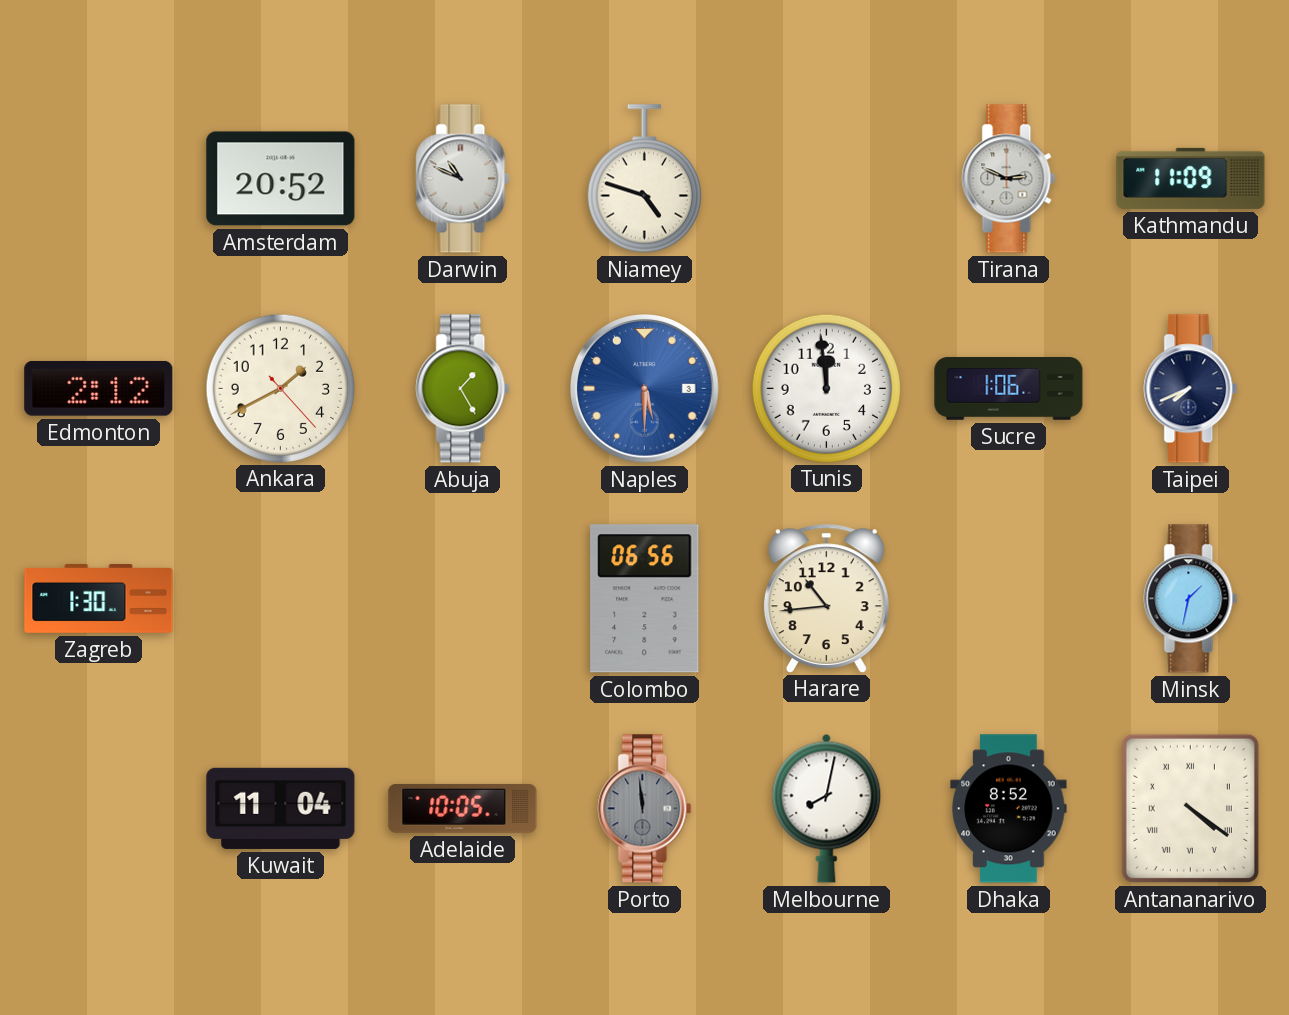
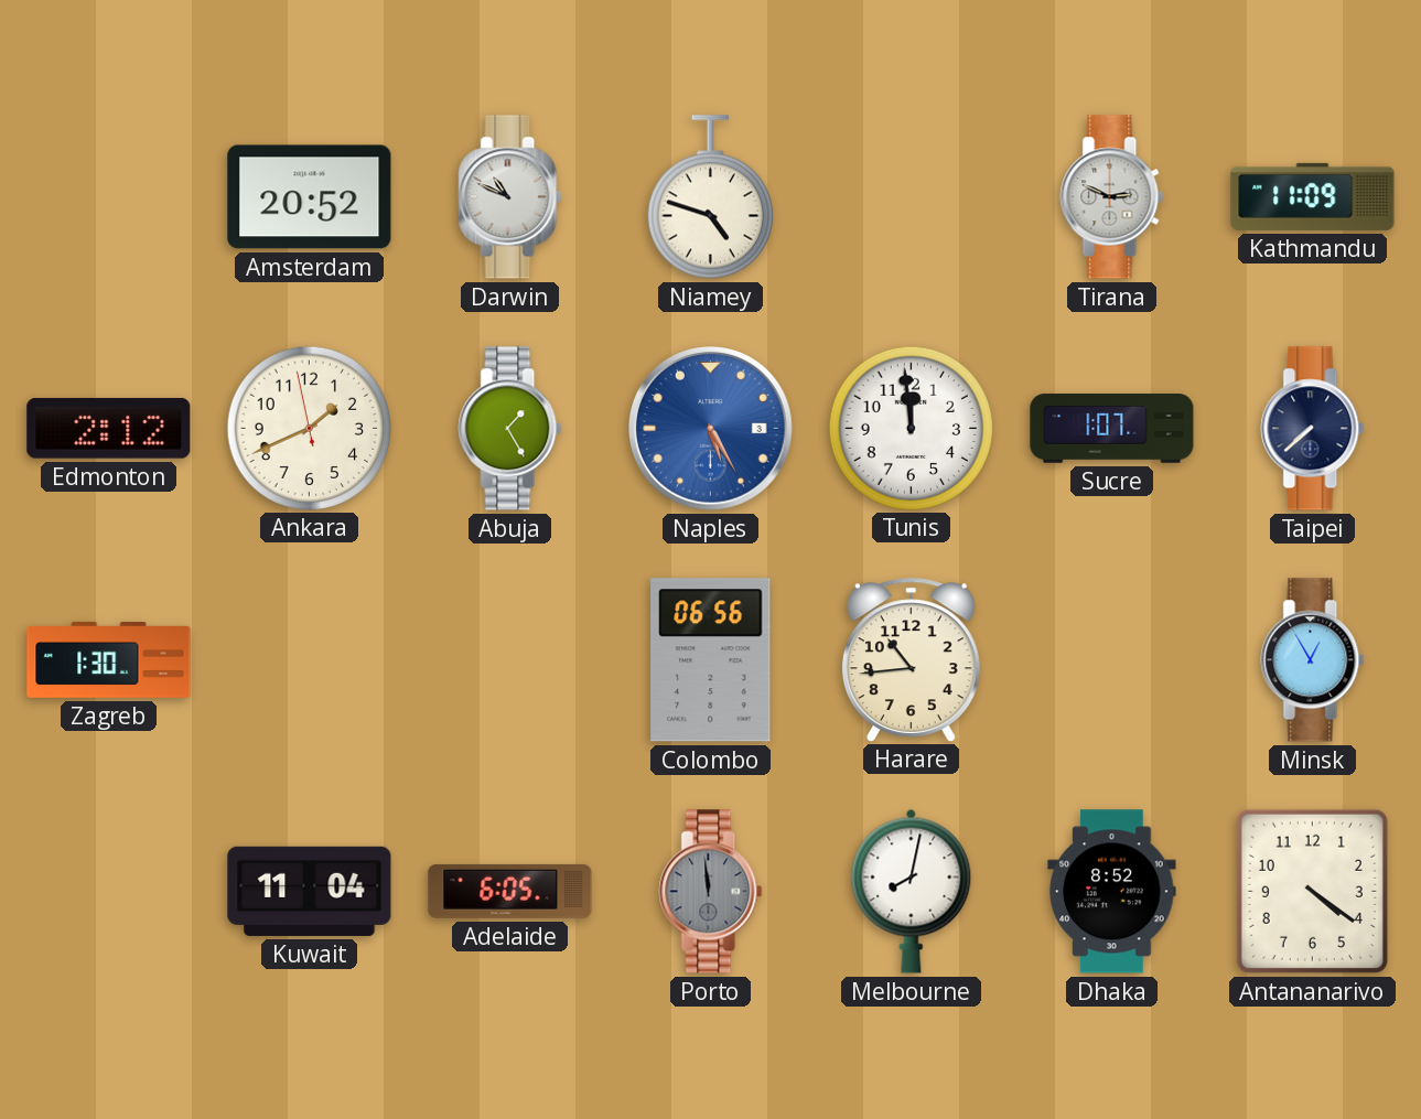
Ankara: 1:40:23 -> 1:40:58 (309, 428)
Naples: 5:30 -> 5:25 (711, 429)
Sucre: 1:06 -> 1:07 (1112, 429)
Taipei: 7:41 -> 7:38 (1313, 429)
Minsk: 1:32 -> 12:55 (1313, 660)
Adelaide: 10:05 -> 6:05 (510, 891)
Antananarivo numerals: Roman -> Arabic (1312, 891)
